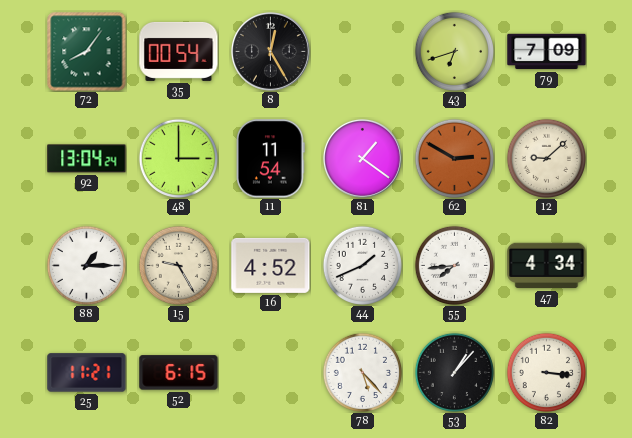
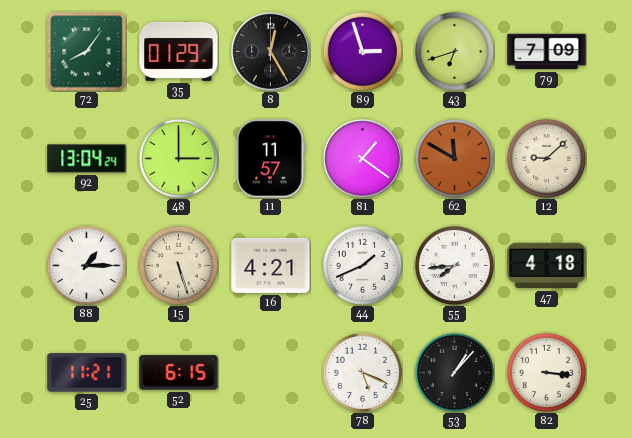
35: 00:54 -> 01:29 (179, 51)
89: none -> 2:57 (362, 51)
11: 11:54 -> 11:57 (271, 159)
62: 2:50 -> 11:50 (454, 158)
15: 9:25 -> 5:27 (178, 265)
16: 4:52 -> 4:21 (271, 265)
47: 4:34 -> 4:18 (547, 266)
78: 5:23 -> 5:19 (362, 372)
